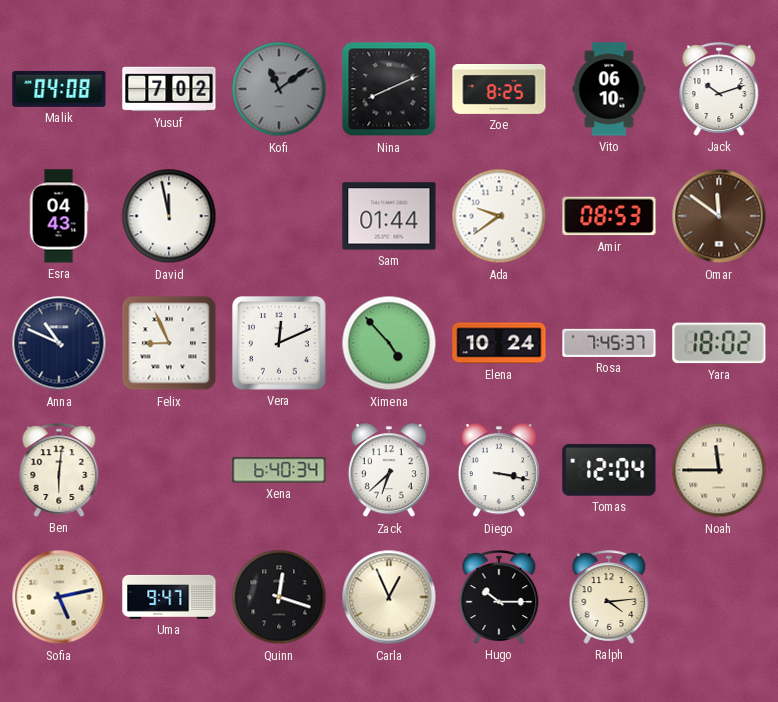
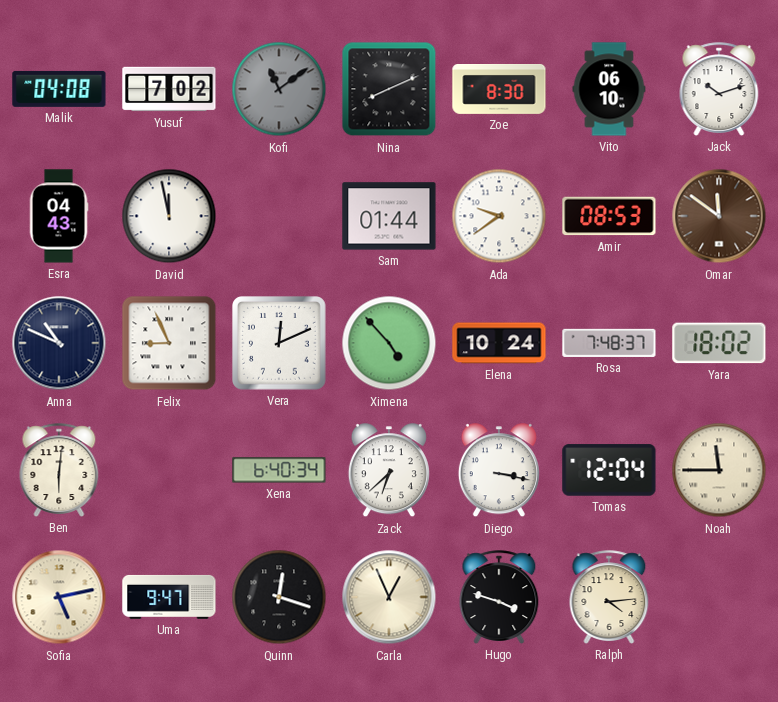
Zoe: 8:25 -> 8:30 (499, 90)
Rosa: 7:45 -> 7:48 (609, 343)
Hugo: 10:15 -> 3:48 (499, 597)
